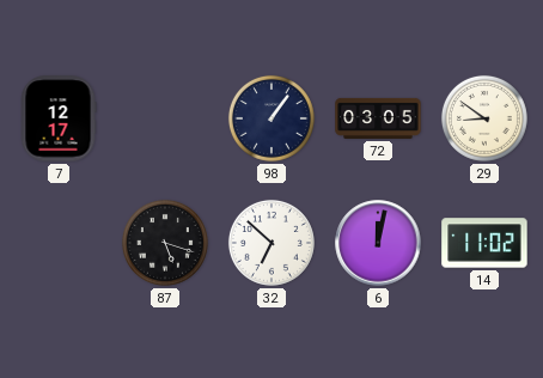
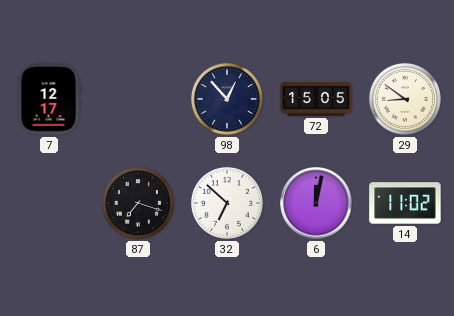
98: 1:06 -> 12:53 (227, 99)
72: 03:05 -> 15:05 (316, 99)
87: 5:18 -> 7:18 (138, 203)
